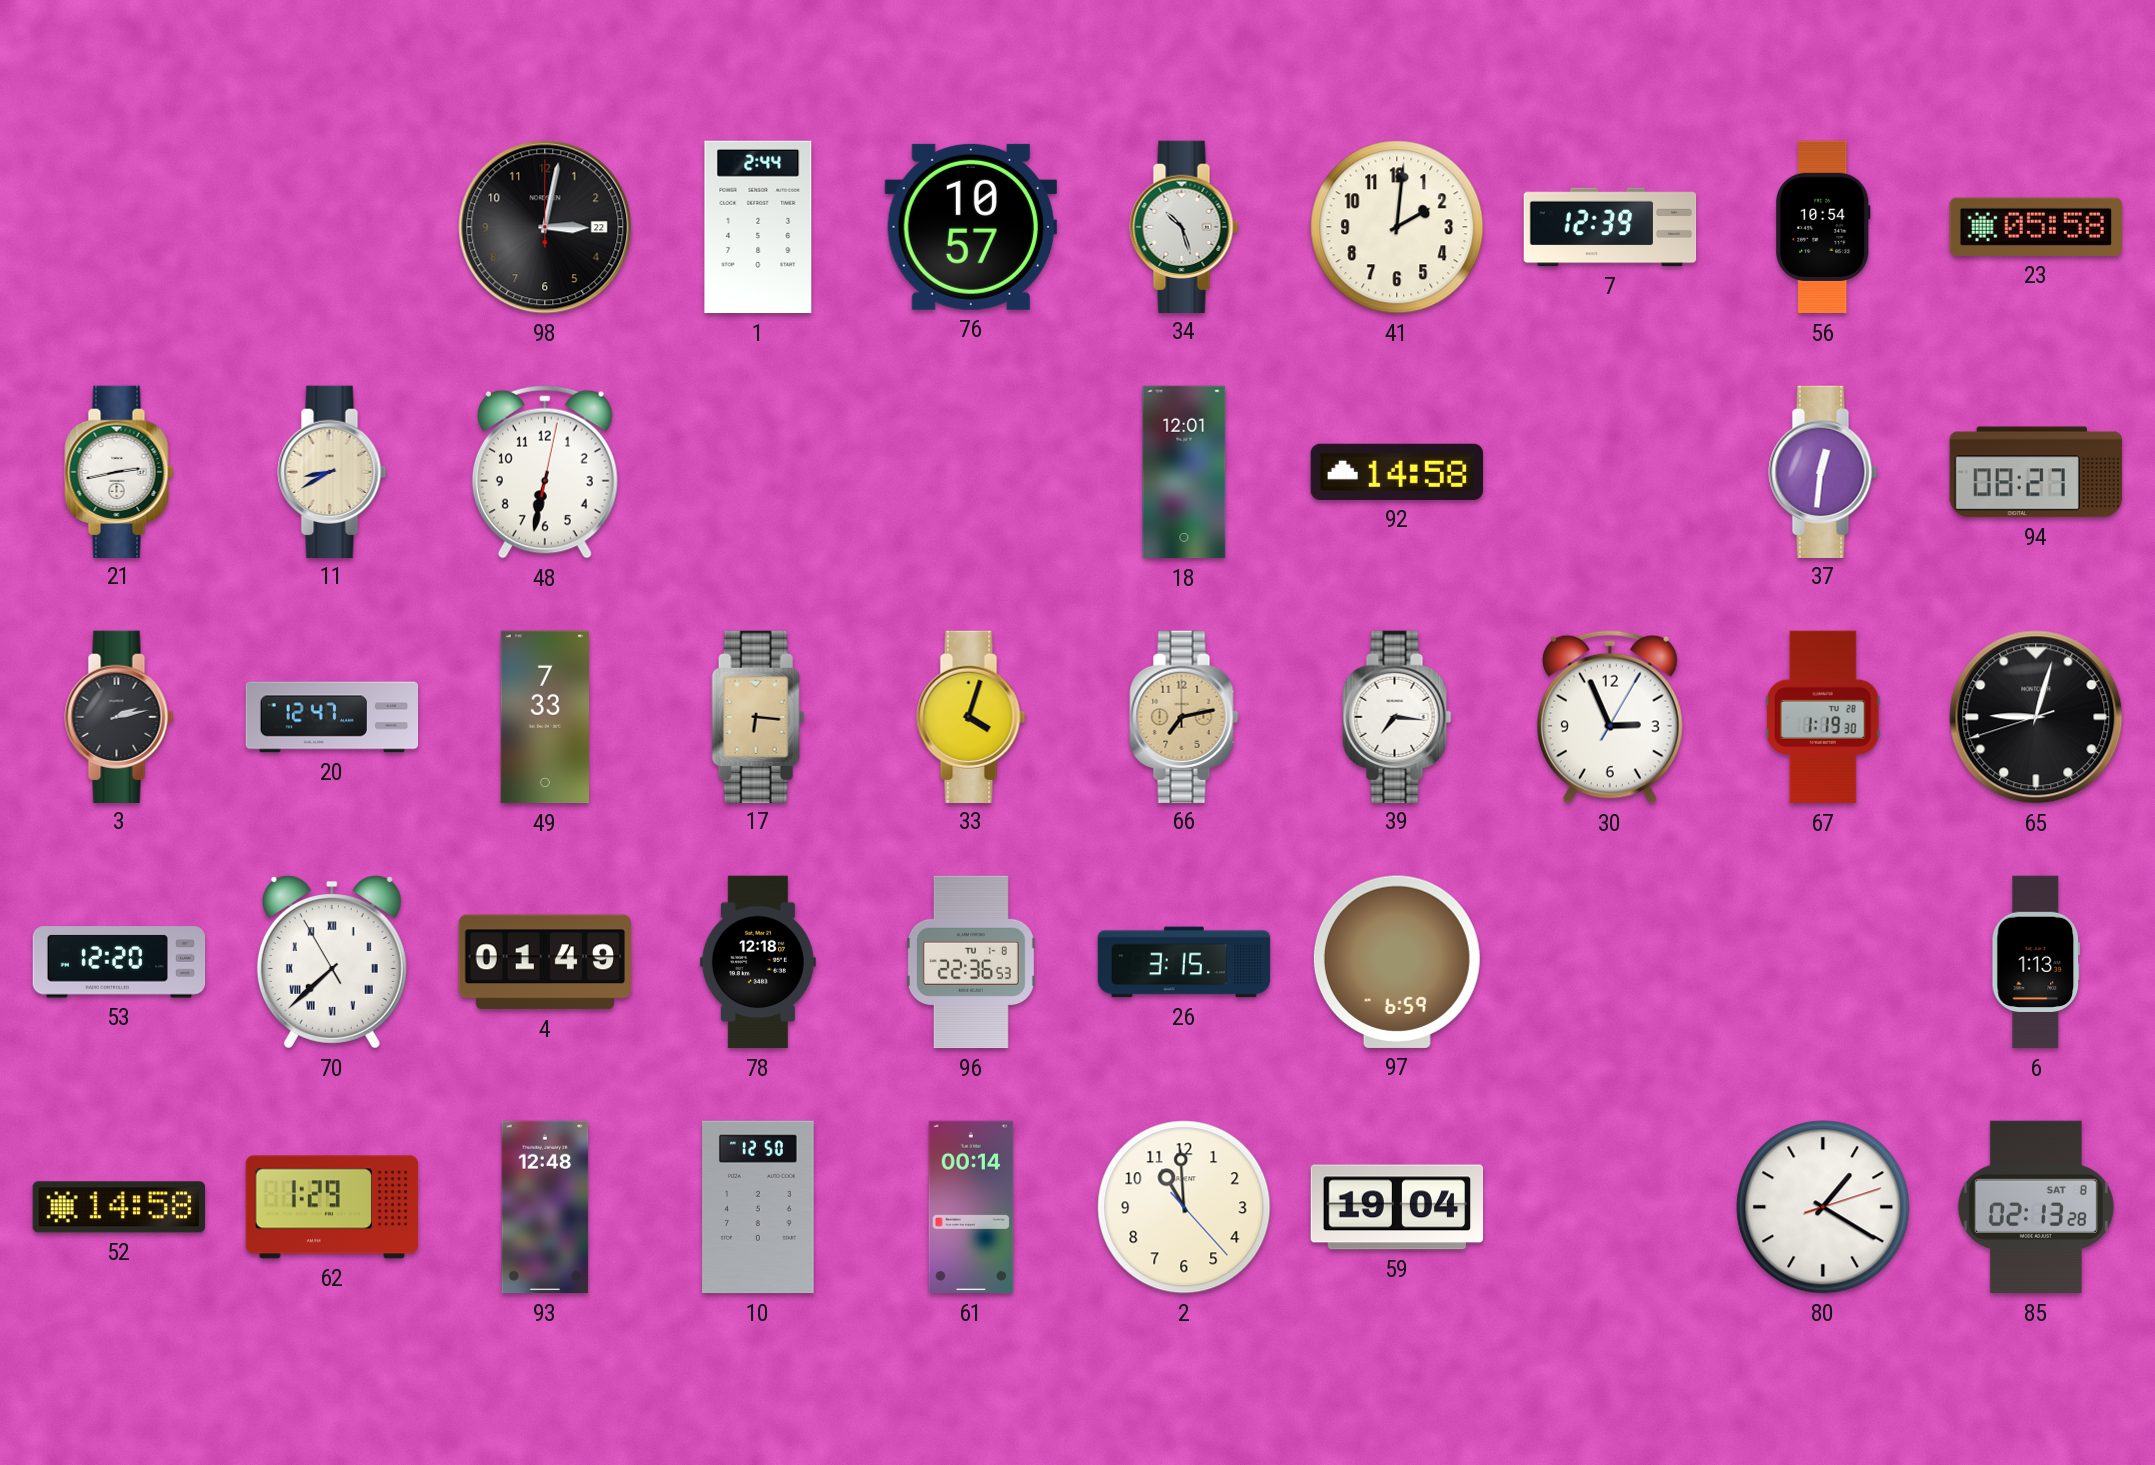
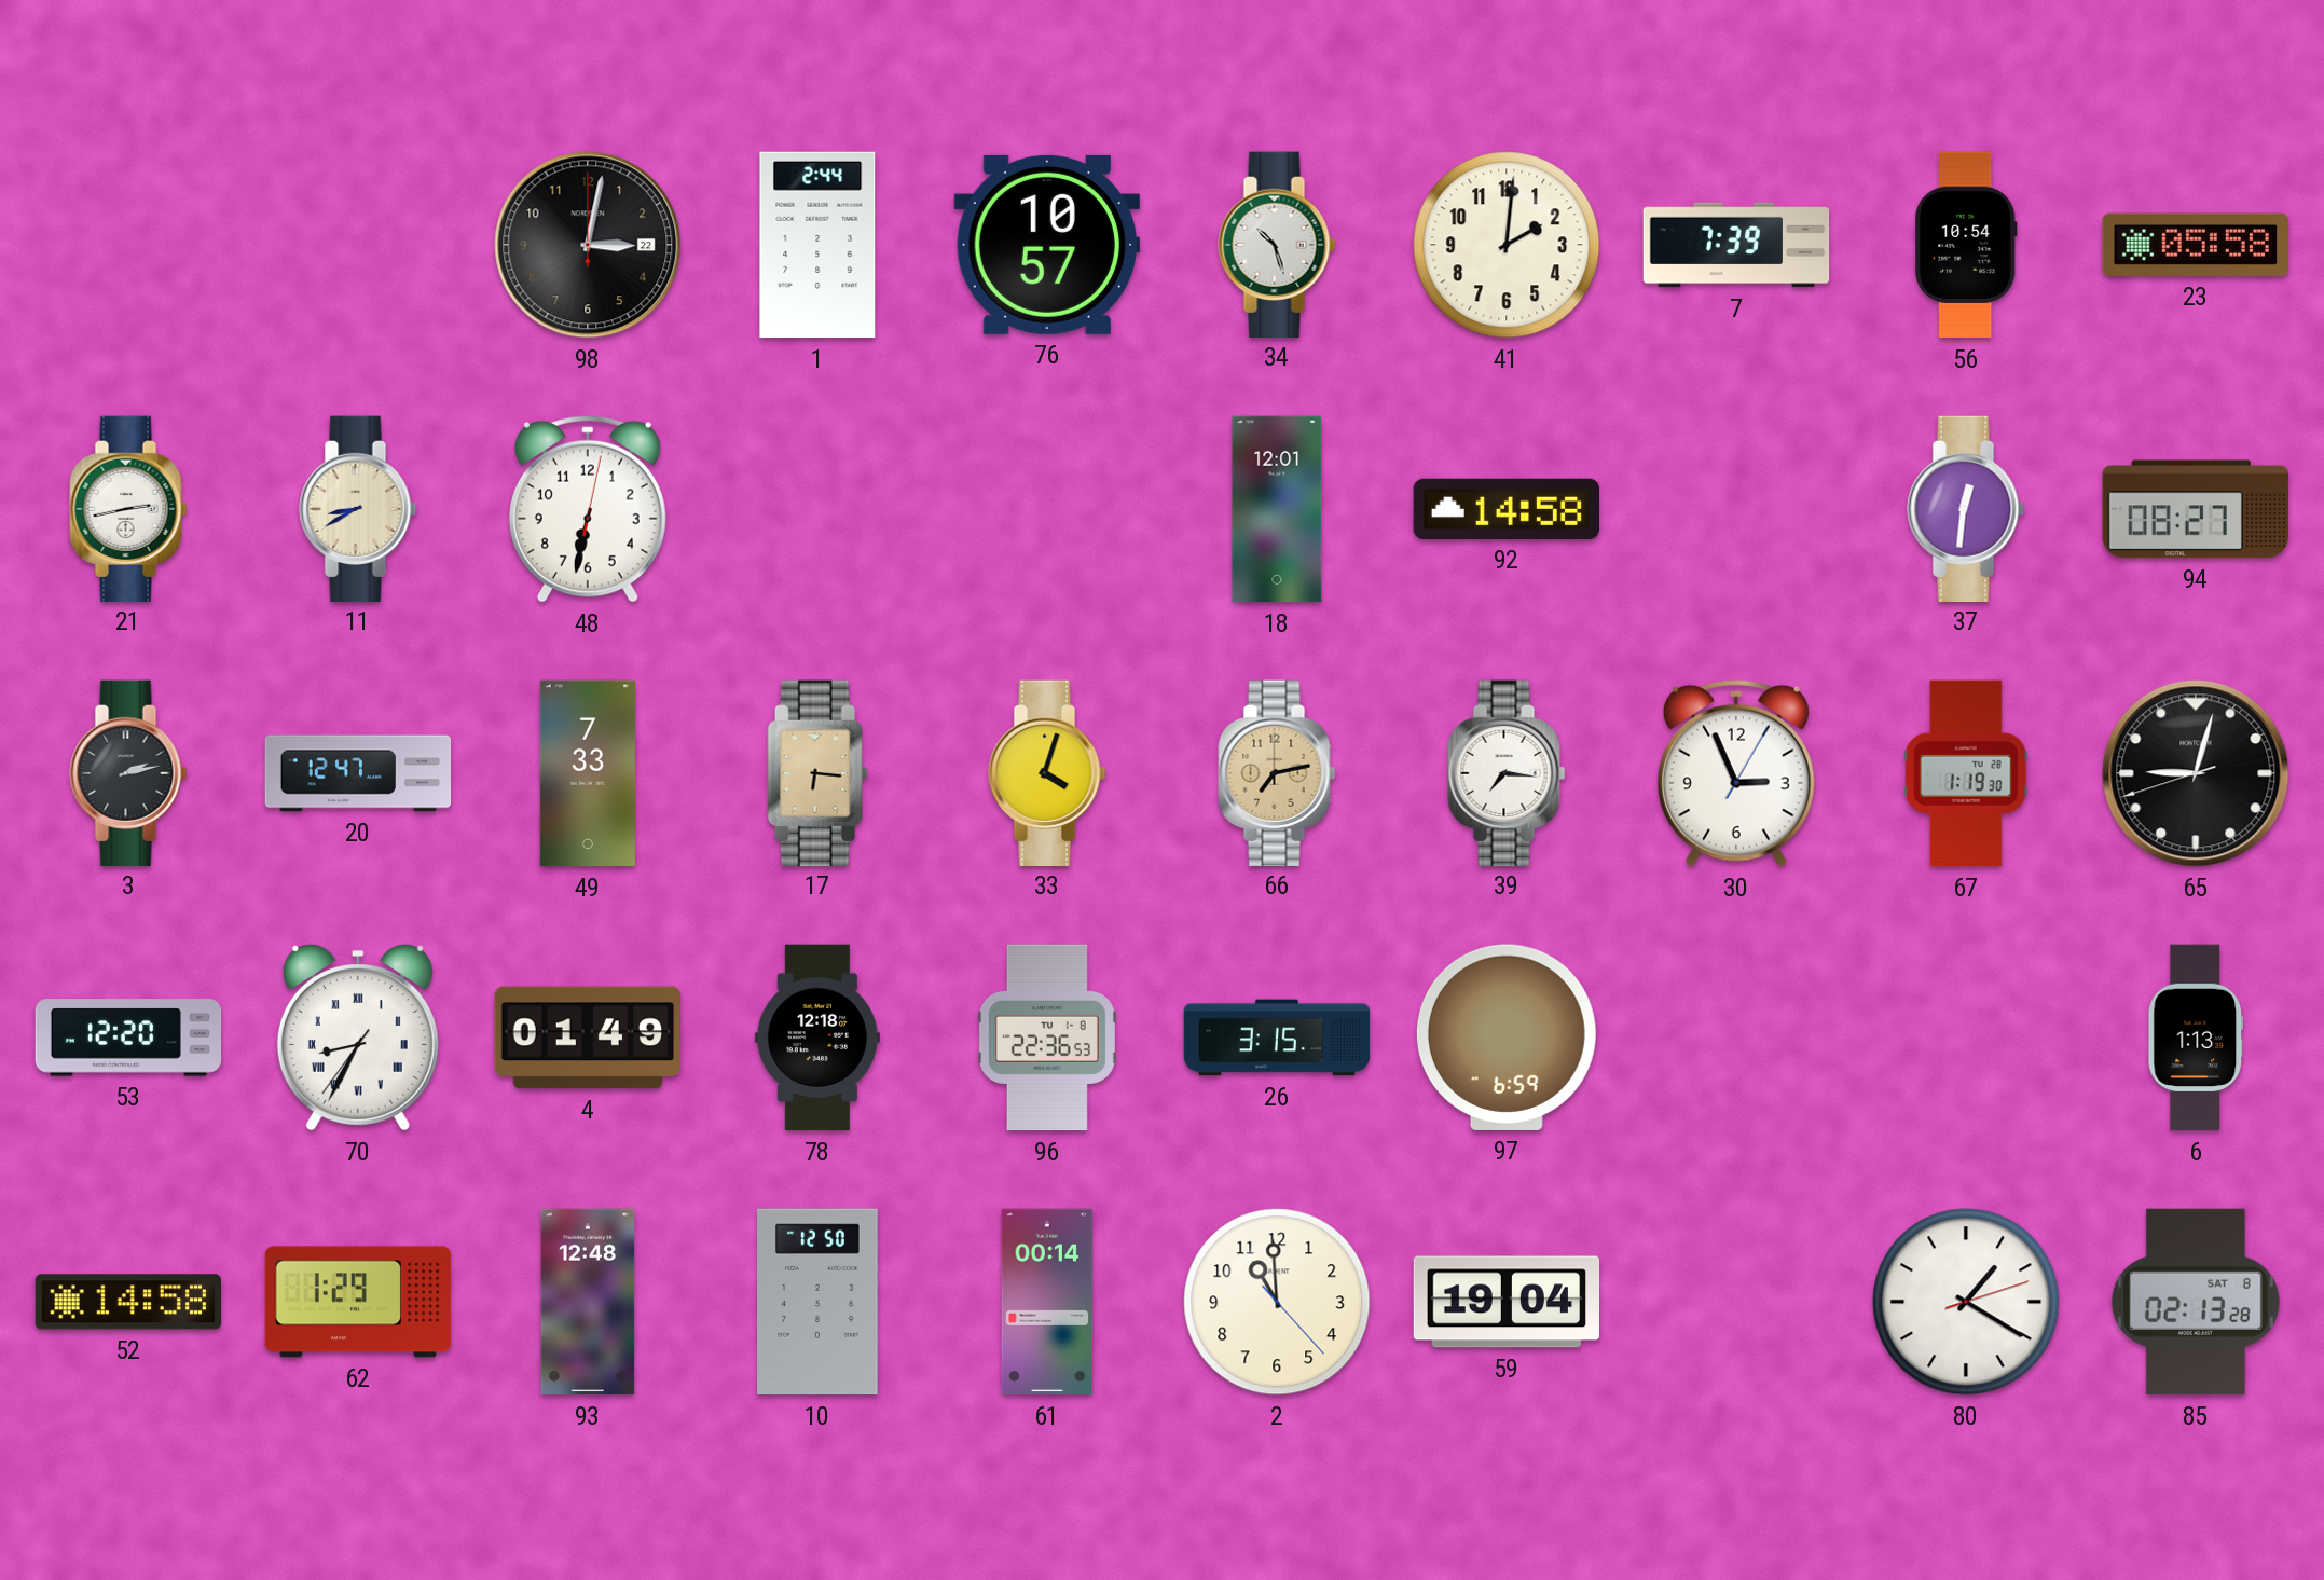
7: 12:39 -> 7:39 (1736, 245)
70: 7:37 -> 8:34 (358, 1038)
